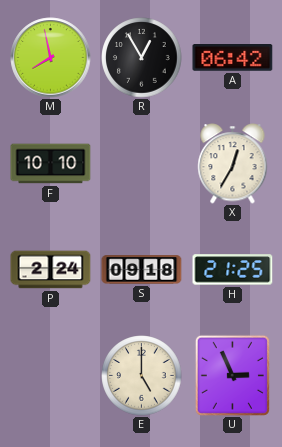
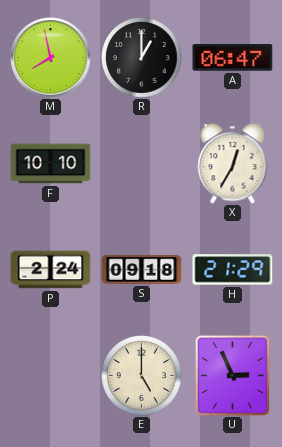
R: 12:55 -> 1:00 (142, 58)
A: 06:42 -> 06:47 (233, 58)
H: 21:25 -> 21:29 (233, 270)
